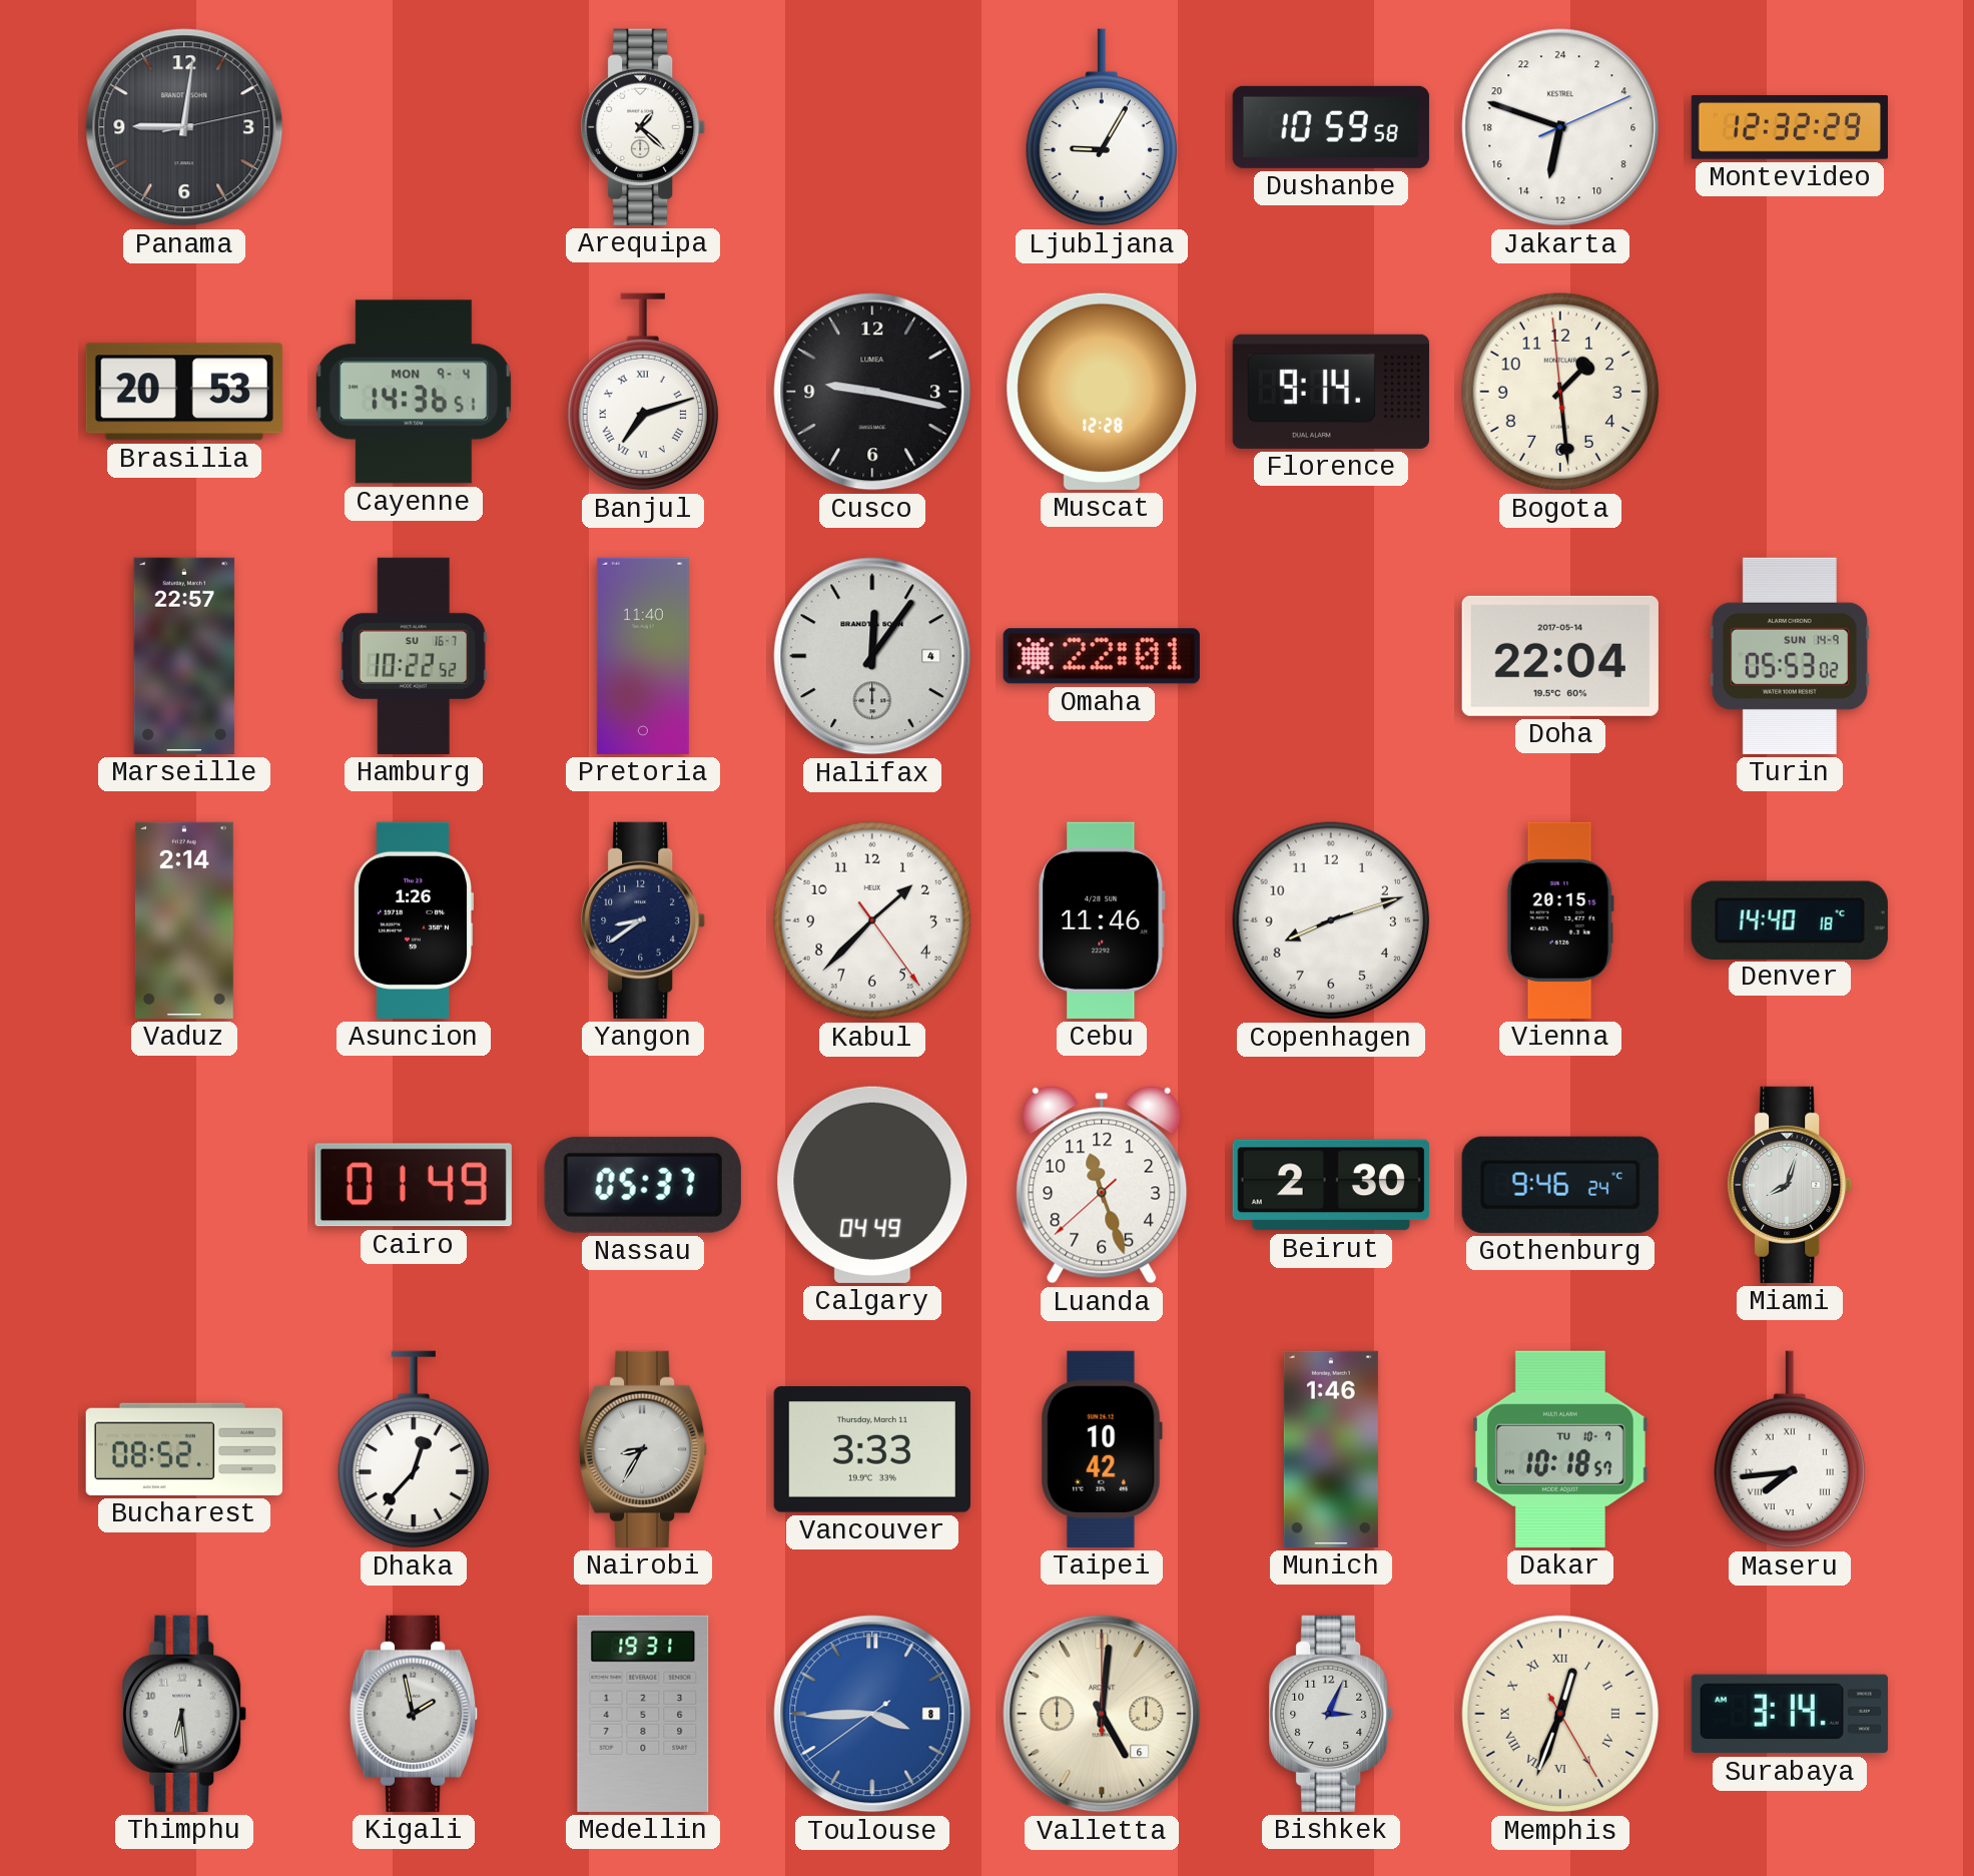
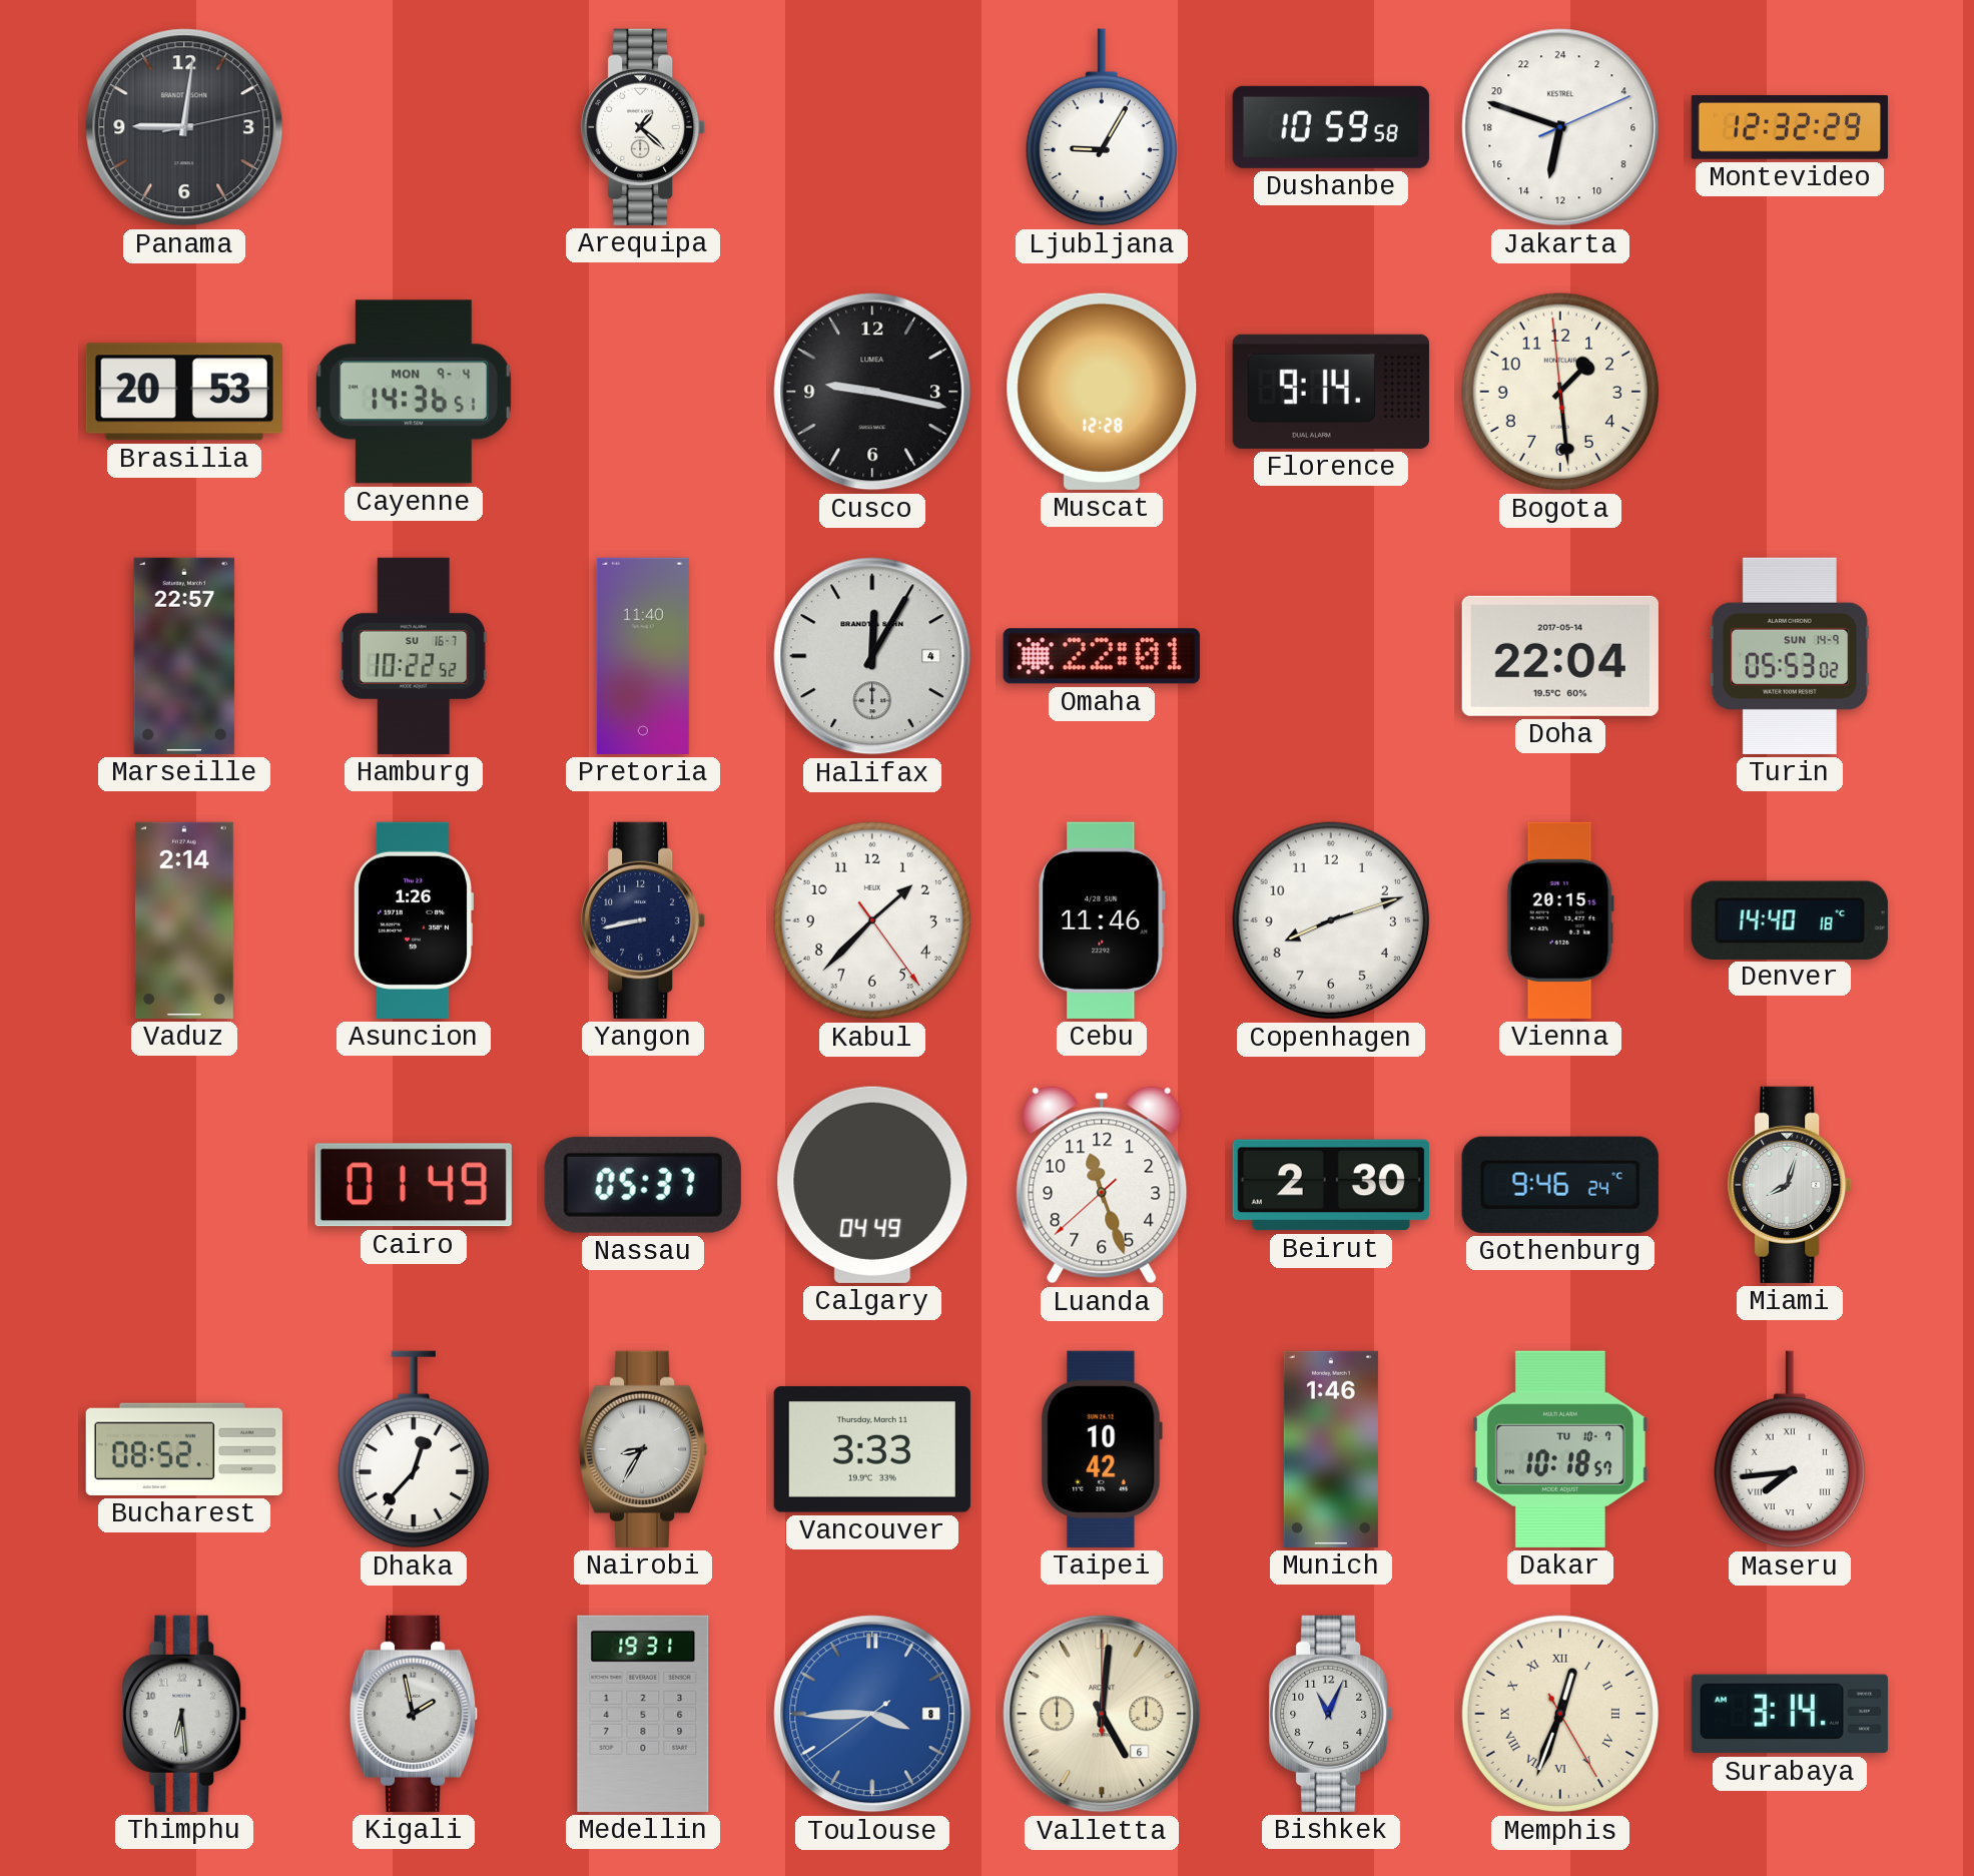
Banjul: 7:12 -> none (643, 392)
Halifax: 12:06 -> 12:05 (872, 656)
Yangon: 8:39 -> 8:43 (644, 920)
Bishkek: 3:04 -> 11:04 (1332, 1714)
